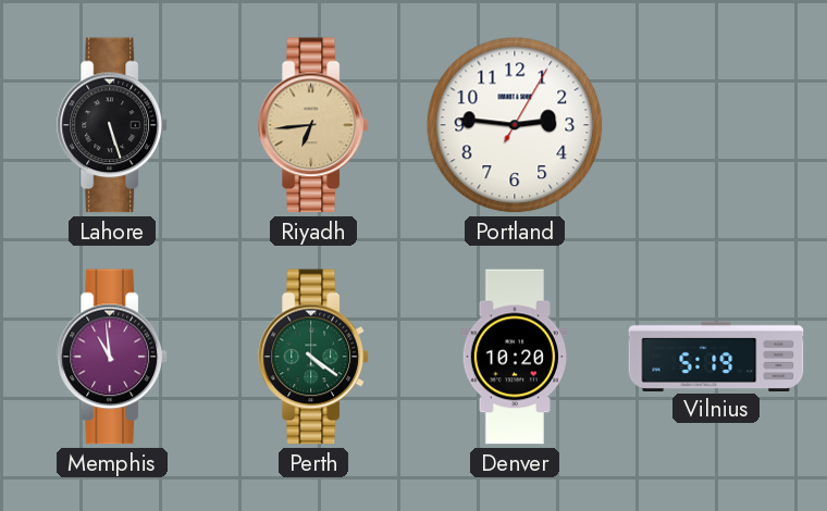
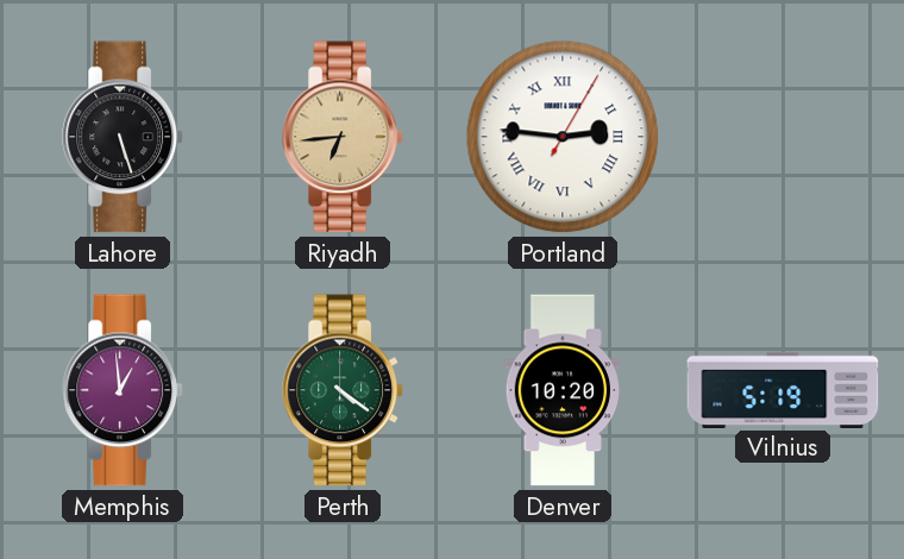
Portland numerals: Arabic -> Roman (563, 137)
Memphis: 10:59 -> 12:59 (123, 390)
